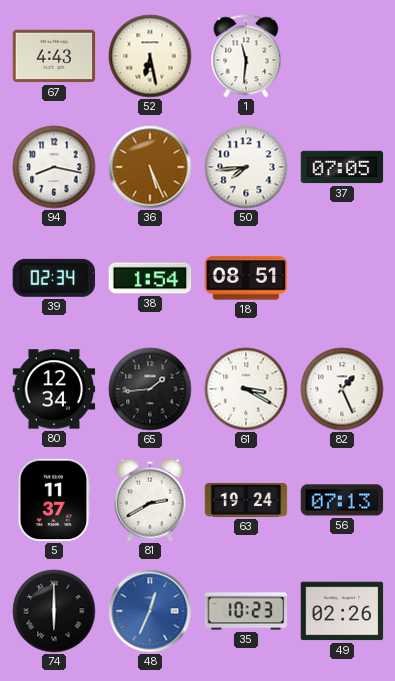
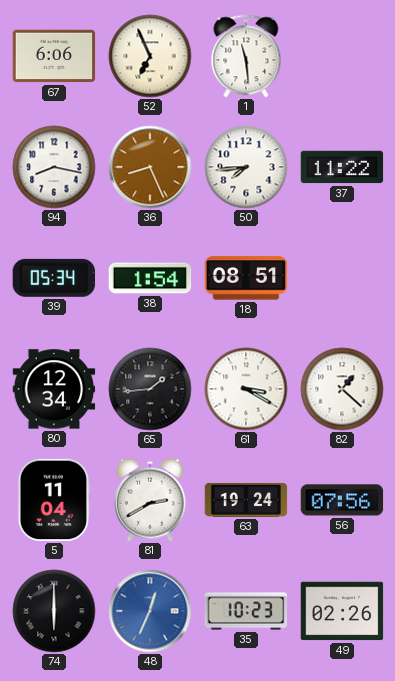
67: 4:43 -> 6:06 (54, 56)
52: 6:28 -> 6:56 (150, 56)
1: 11:31 -> 11:29 (246, 56)
36: 5:26 -> 8:26 (150, 167)
37: 07:05 -> 11:22 (342, 167)
39: 02:34 -> 05:34 (53, 278)
82: 1:26 -> 1:22 (342, 389)
5: 11:37 -> 11:04 (53, 500)
56: 07:13 -> 07:56 (342, 500)
